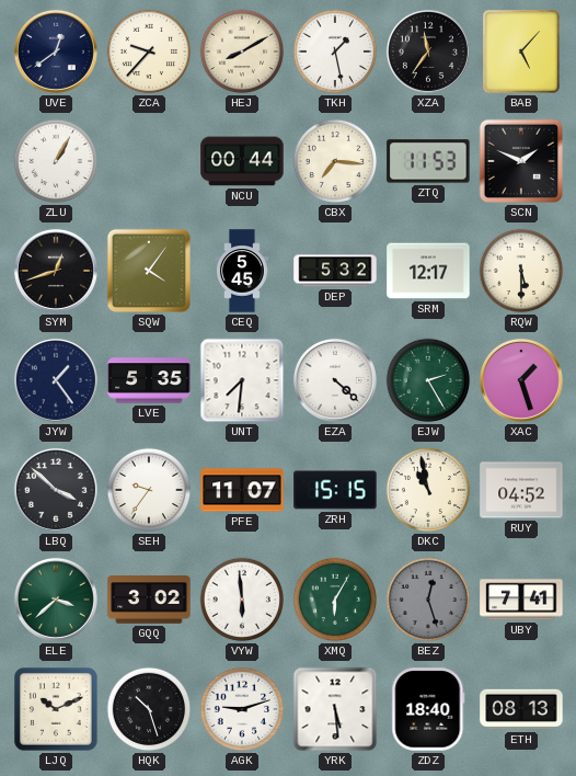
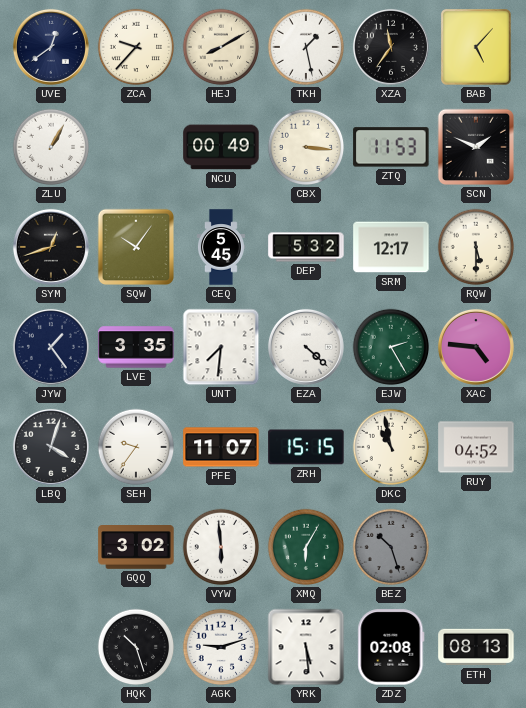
NCU: 00:44 -> 00:49 (221, 147)
CBX: 7:16 -> 3:16 (306, 147)
SQW: 4:06 -> 10:06 (136, 247)
LVE: 5:35 -> 3:35 (136, 347)
XAC: 1:27 -> 4:46 (476, 347)
LBQ: 3:52 -> 4:03 (51, 447)
ELE: 3:38 -> none (56, 600)
BEZ: 12:27 -> 10:27 (391, 547)
UBY: 7:41 -> none (521, 600)
LJQ: 10:11 -> none (56, 709)
ZDZ: 18:40 -> 02:08 (391, 647)
